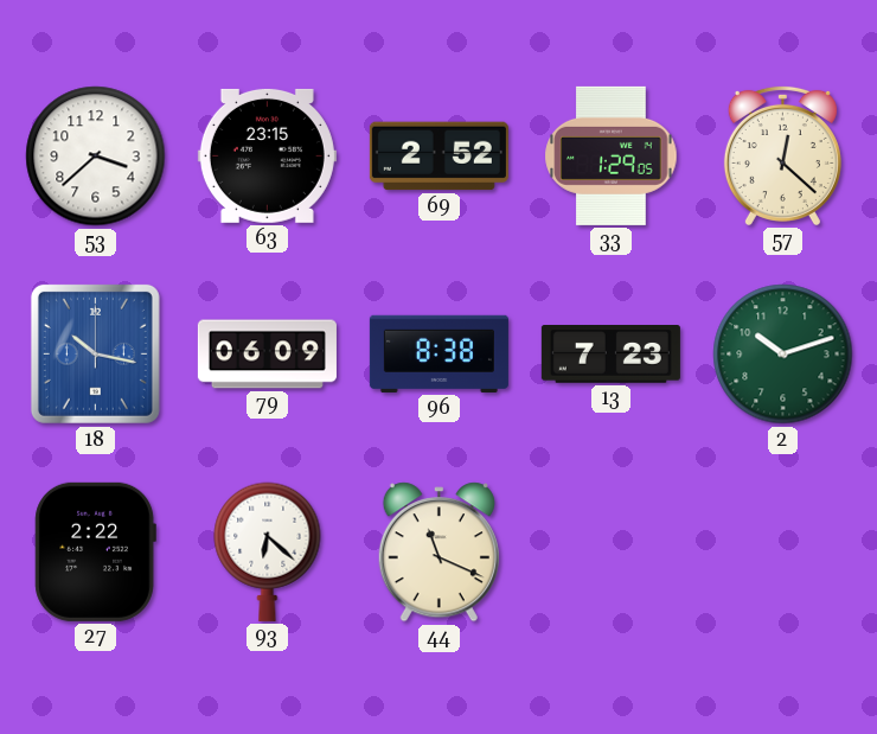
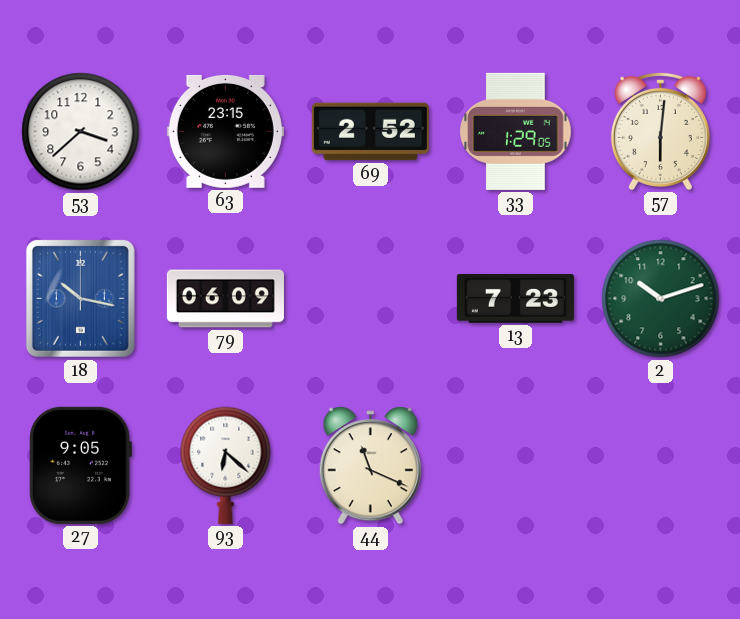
57: 12:22 -> 6:01 (660, 131)
96: 8:38 -> none (438, 353)
27: 2:22 -> 9:05 (80, 465)
